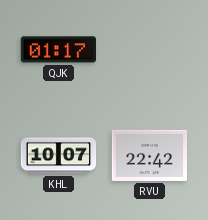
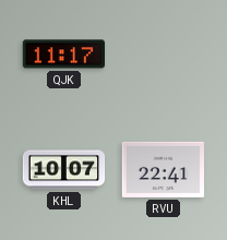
QJK: 01:17 -> 11:17 (63, 55)
RVU: 22:42 -> 22:41 (164, 169)
